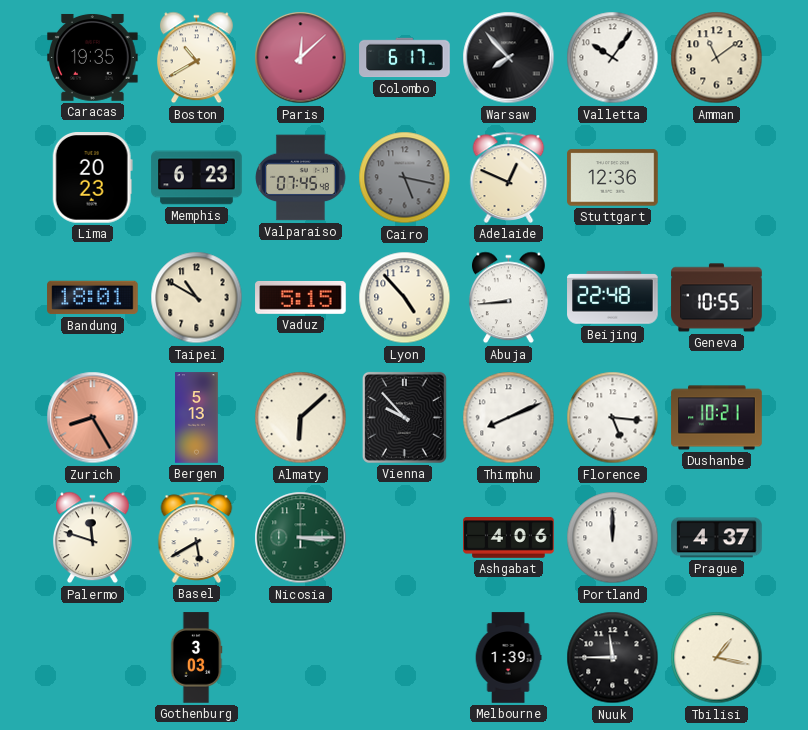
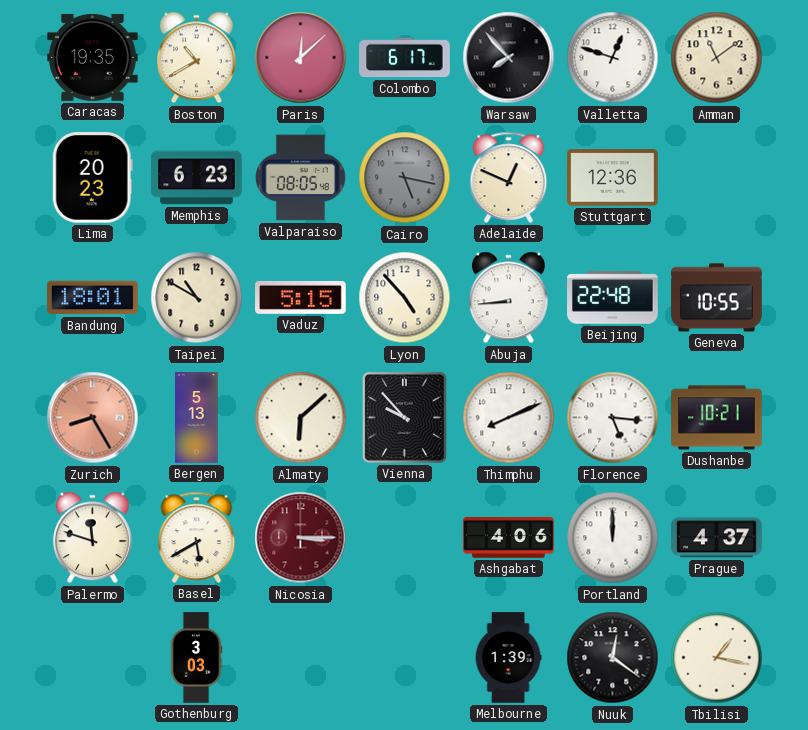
Valletta: 10:06 -> 12:48 (613, 58)
Valparaiso: 07:45 -> 08:05 (301, 178)
Nicosia dial: green -> burgundy (301, 538)
Nuuk: 11:45 -> 12:21 (613, 658)
